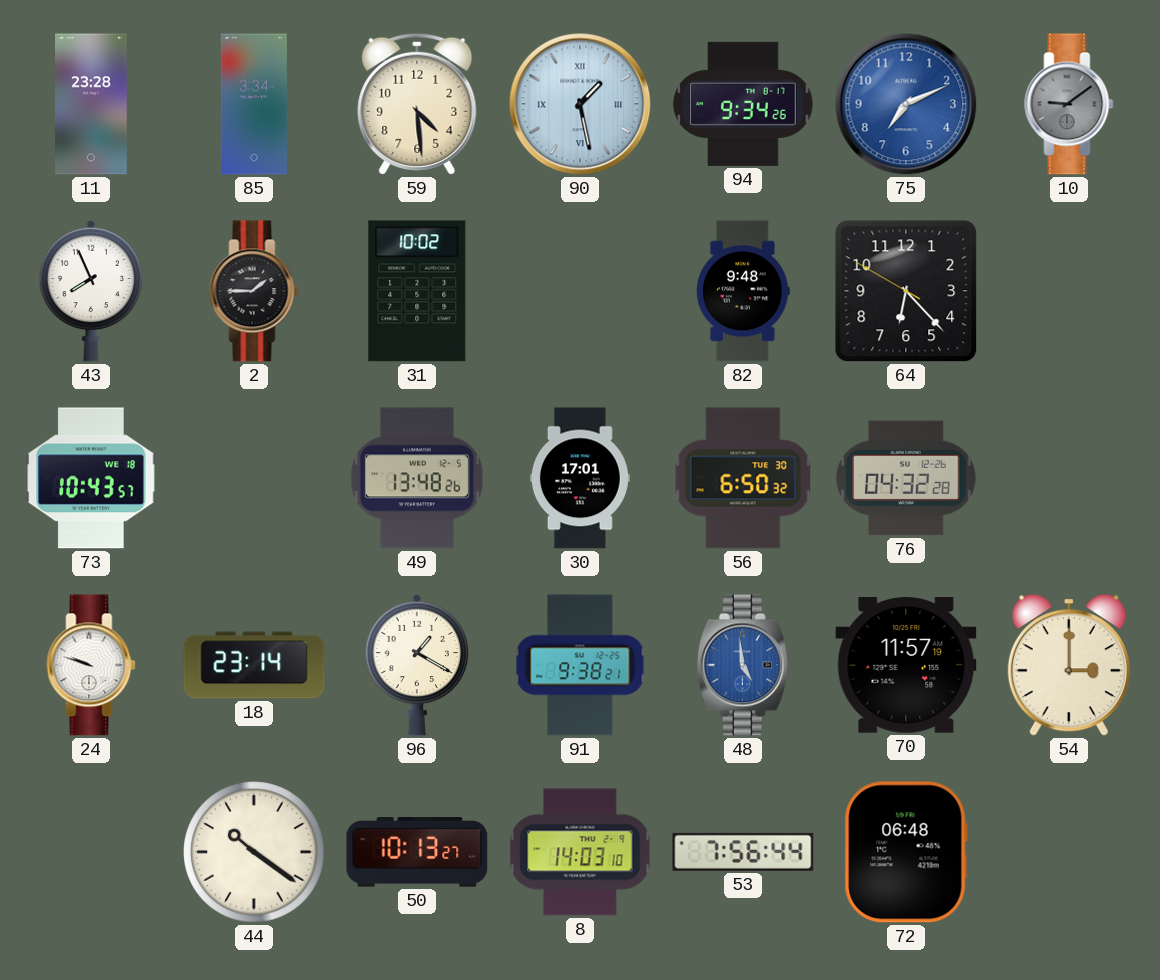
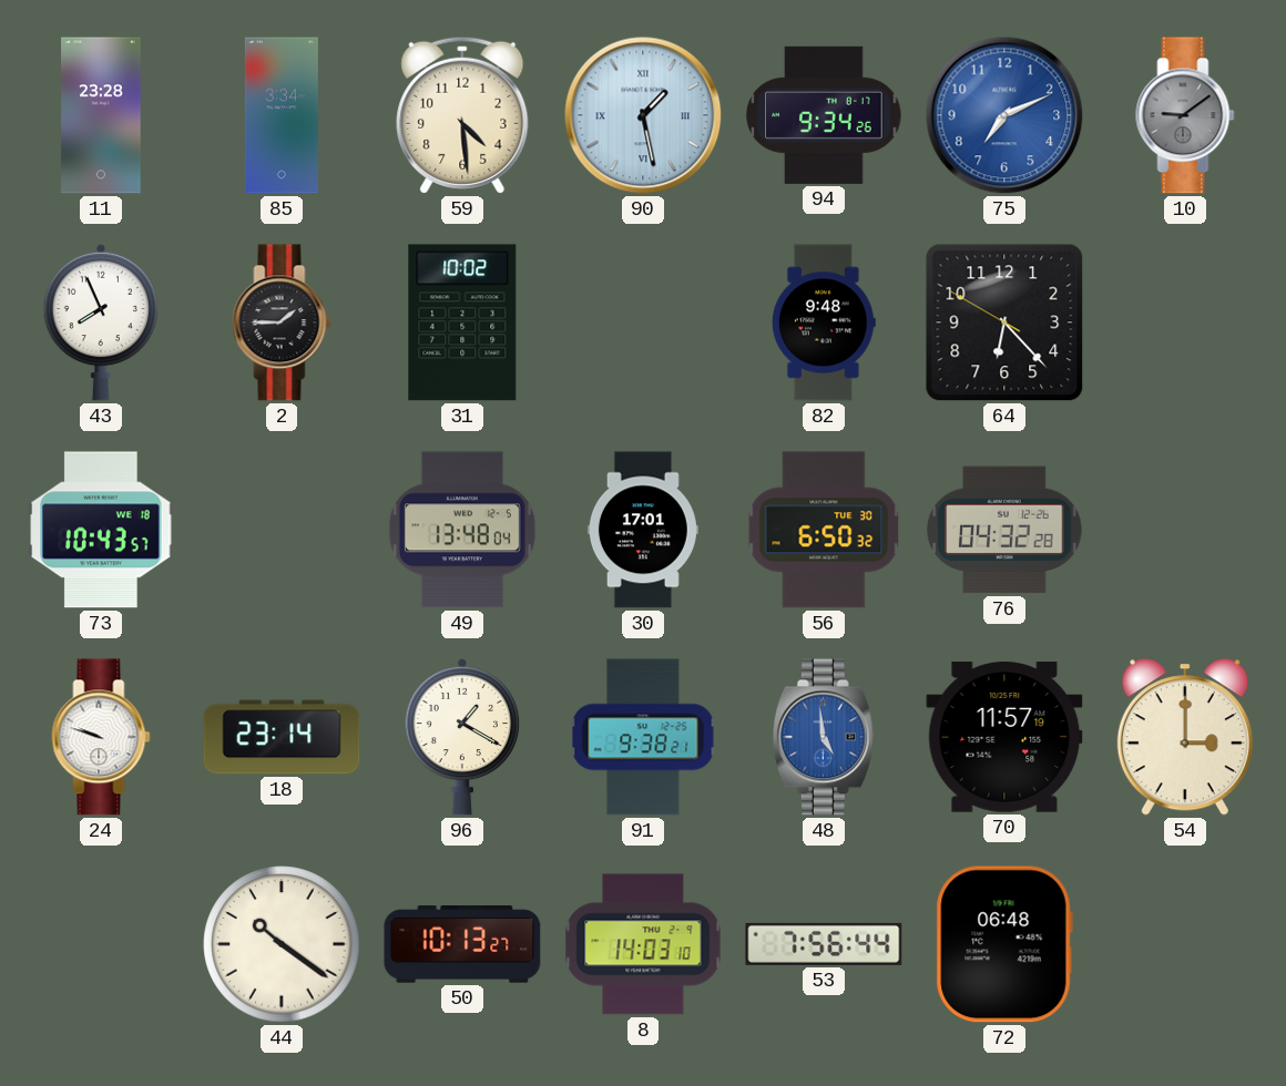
49: 13:48:26 -> 13:48:04 (462, 530)
